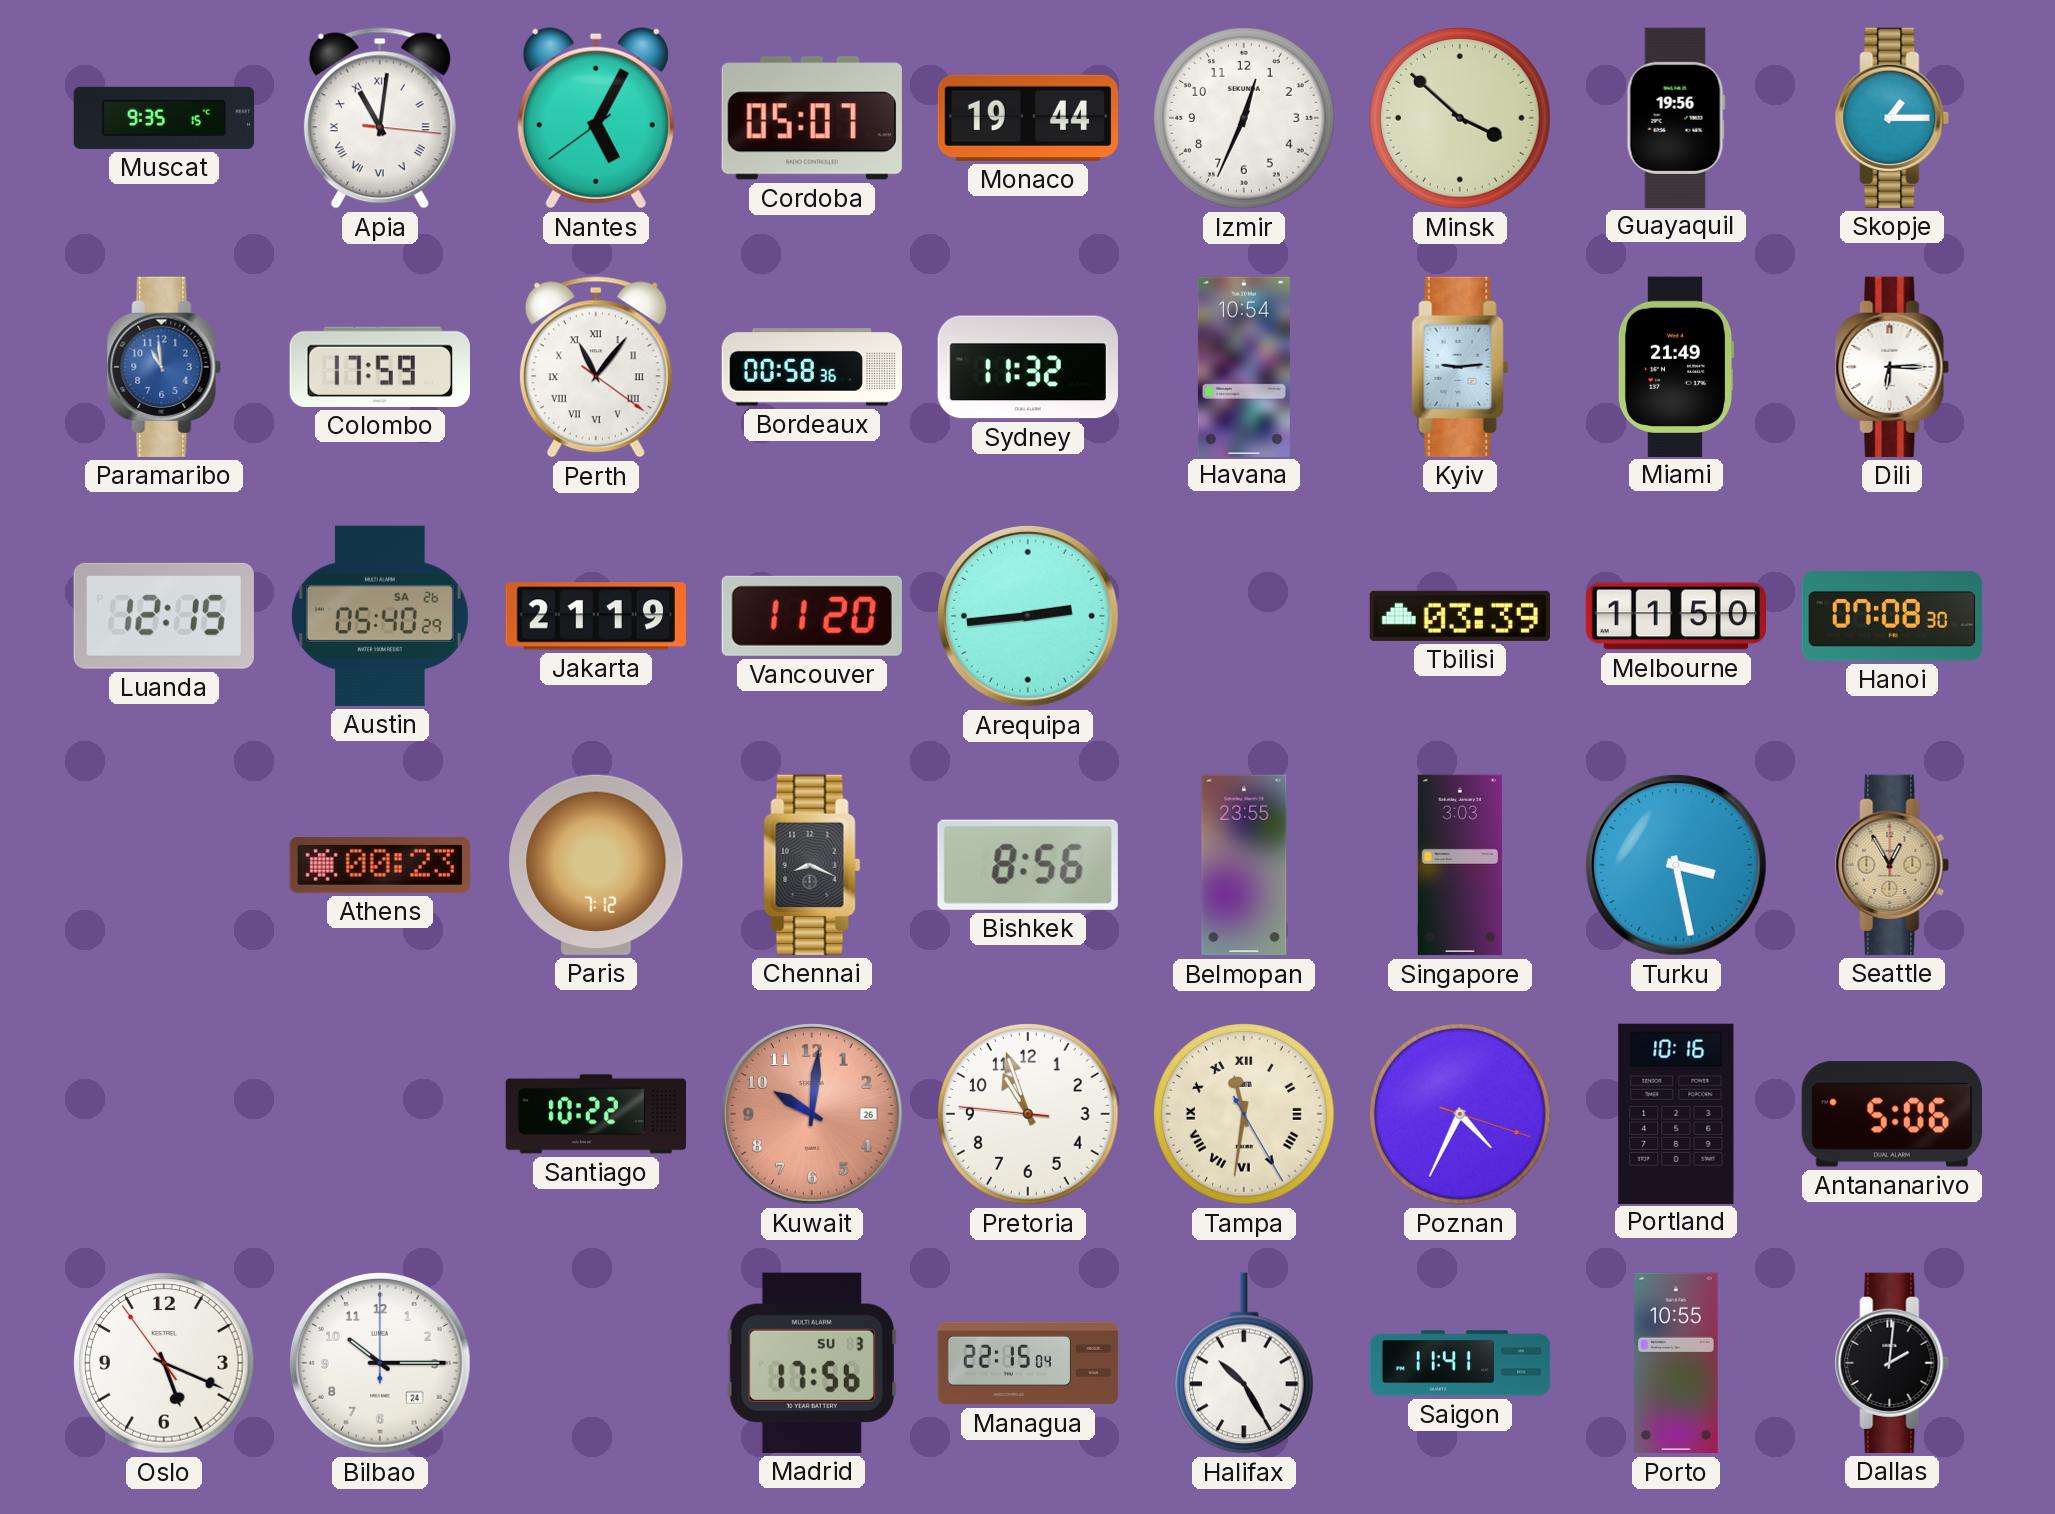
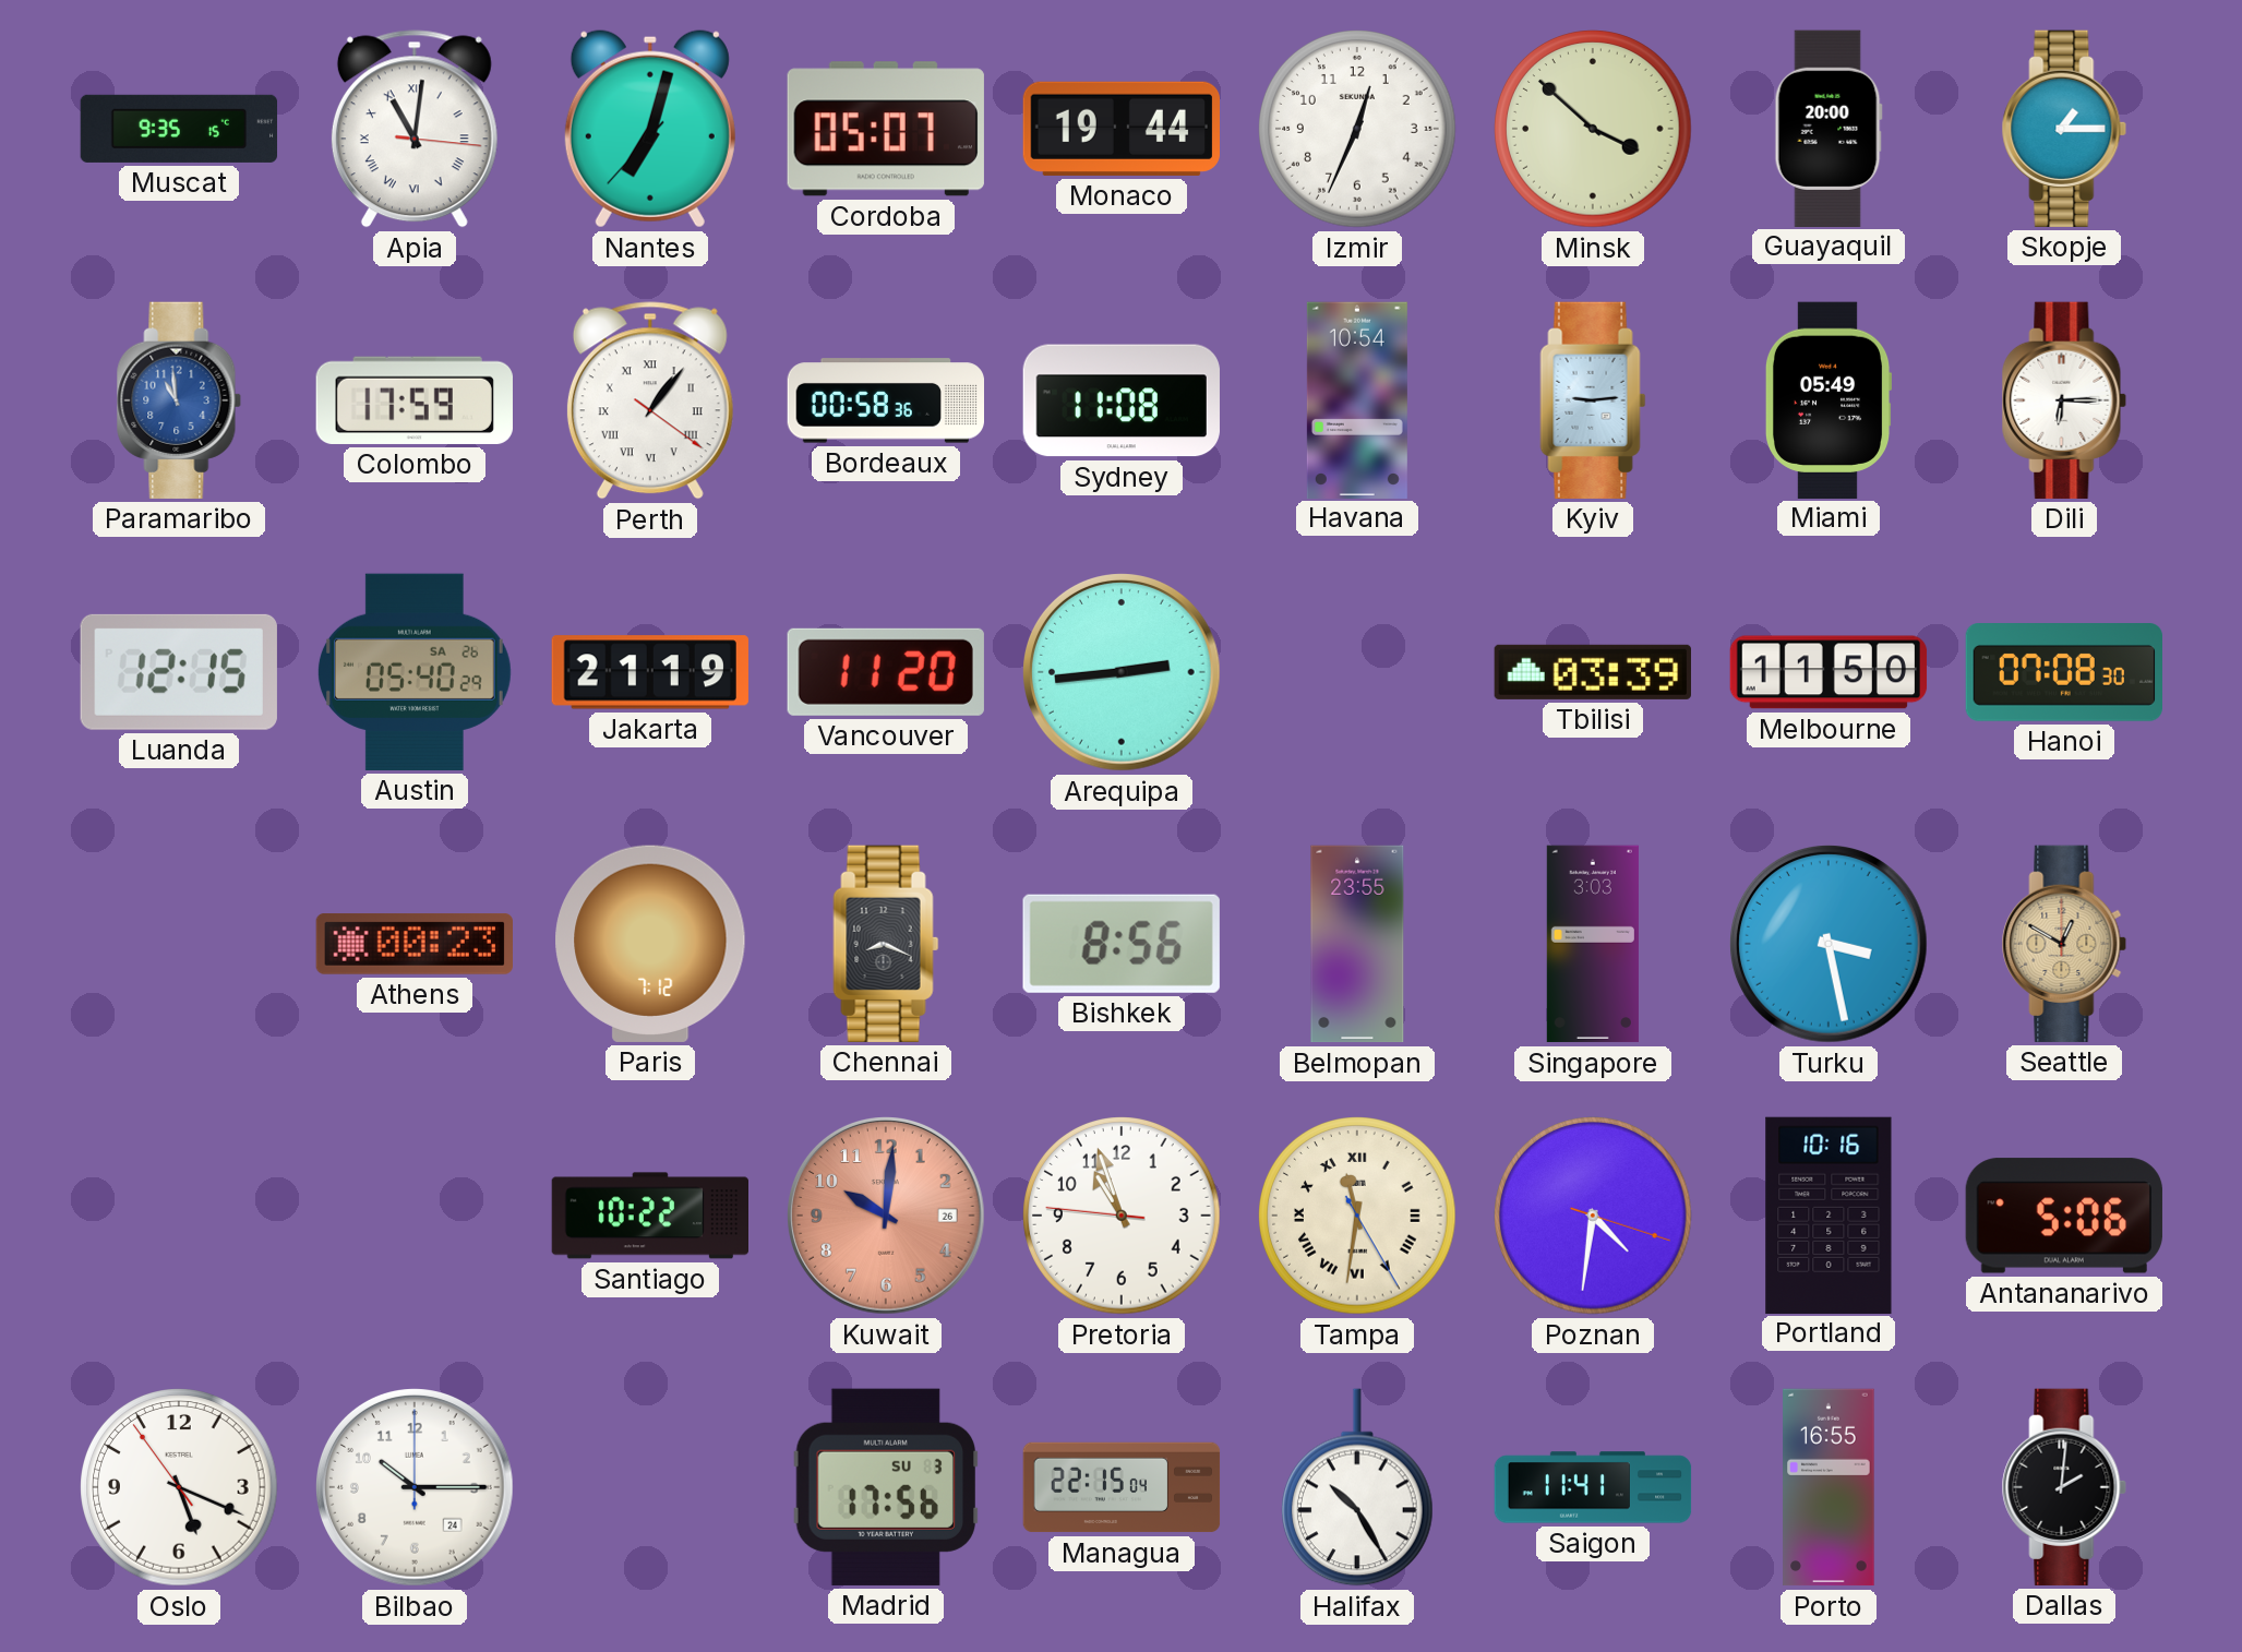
Nantes: 5:04 -> 7:02 (650, 129)
Guayaquil: 19:56 -> 20:00 (1829, 128)
Perth: 11:06 -> 1:06 (650, 400)
Sydney: 11:32 -> 11:08 (1122, 400)
Miami: 21:49 -> 05:49 (1829, 399)
Seattle: 12:55 -> 12:50 (2064, 944)
Poznan: 4:34 -> 4:31 (1593, 1216)
Porto: 10:55 -> 16:55 (1829, 1487)
